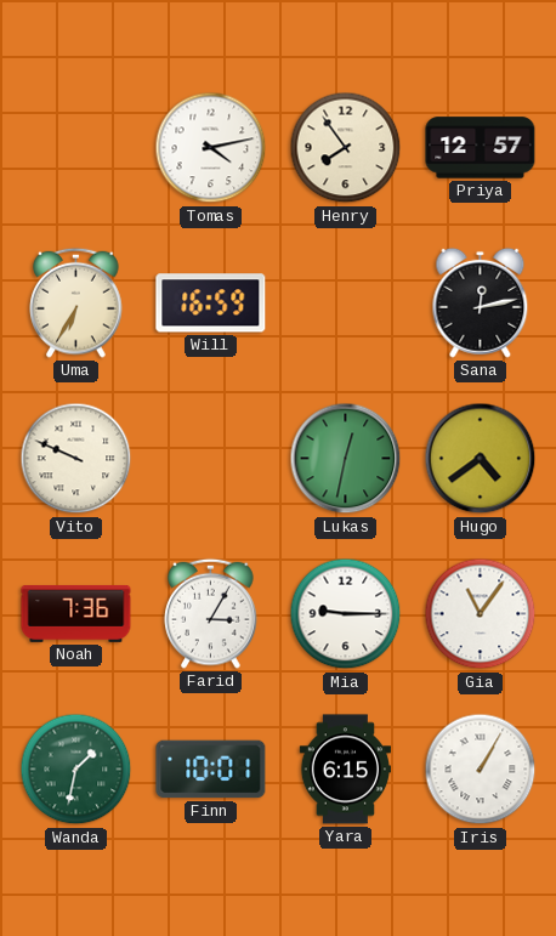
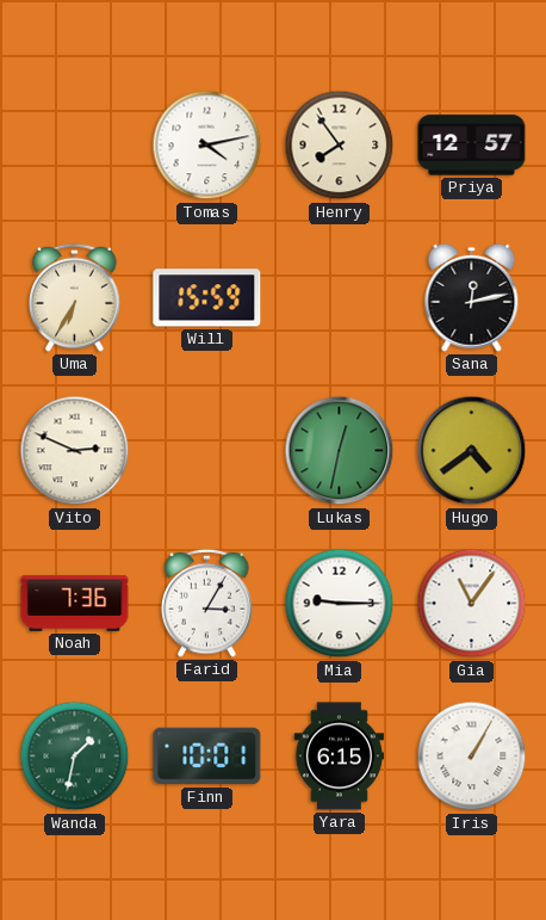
Will: 16:59 -> 15:59 (207, 298)
Vito: 9:49 -> 2:49 (75, 451)
